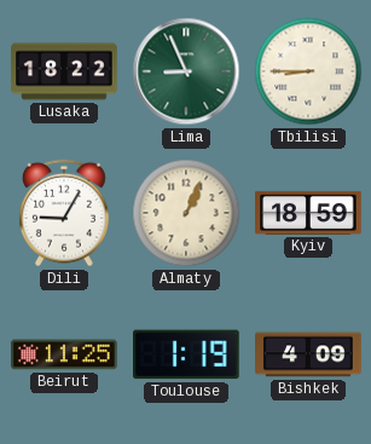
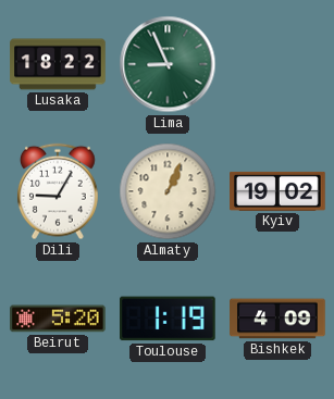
Tbilisi: 8:45 -> none (308, 71)
Kyiv: 18:59 -> 19:02 (277, 191)
Beirut: 11:25 -> 5:20 (58, 319)
